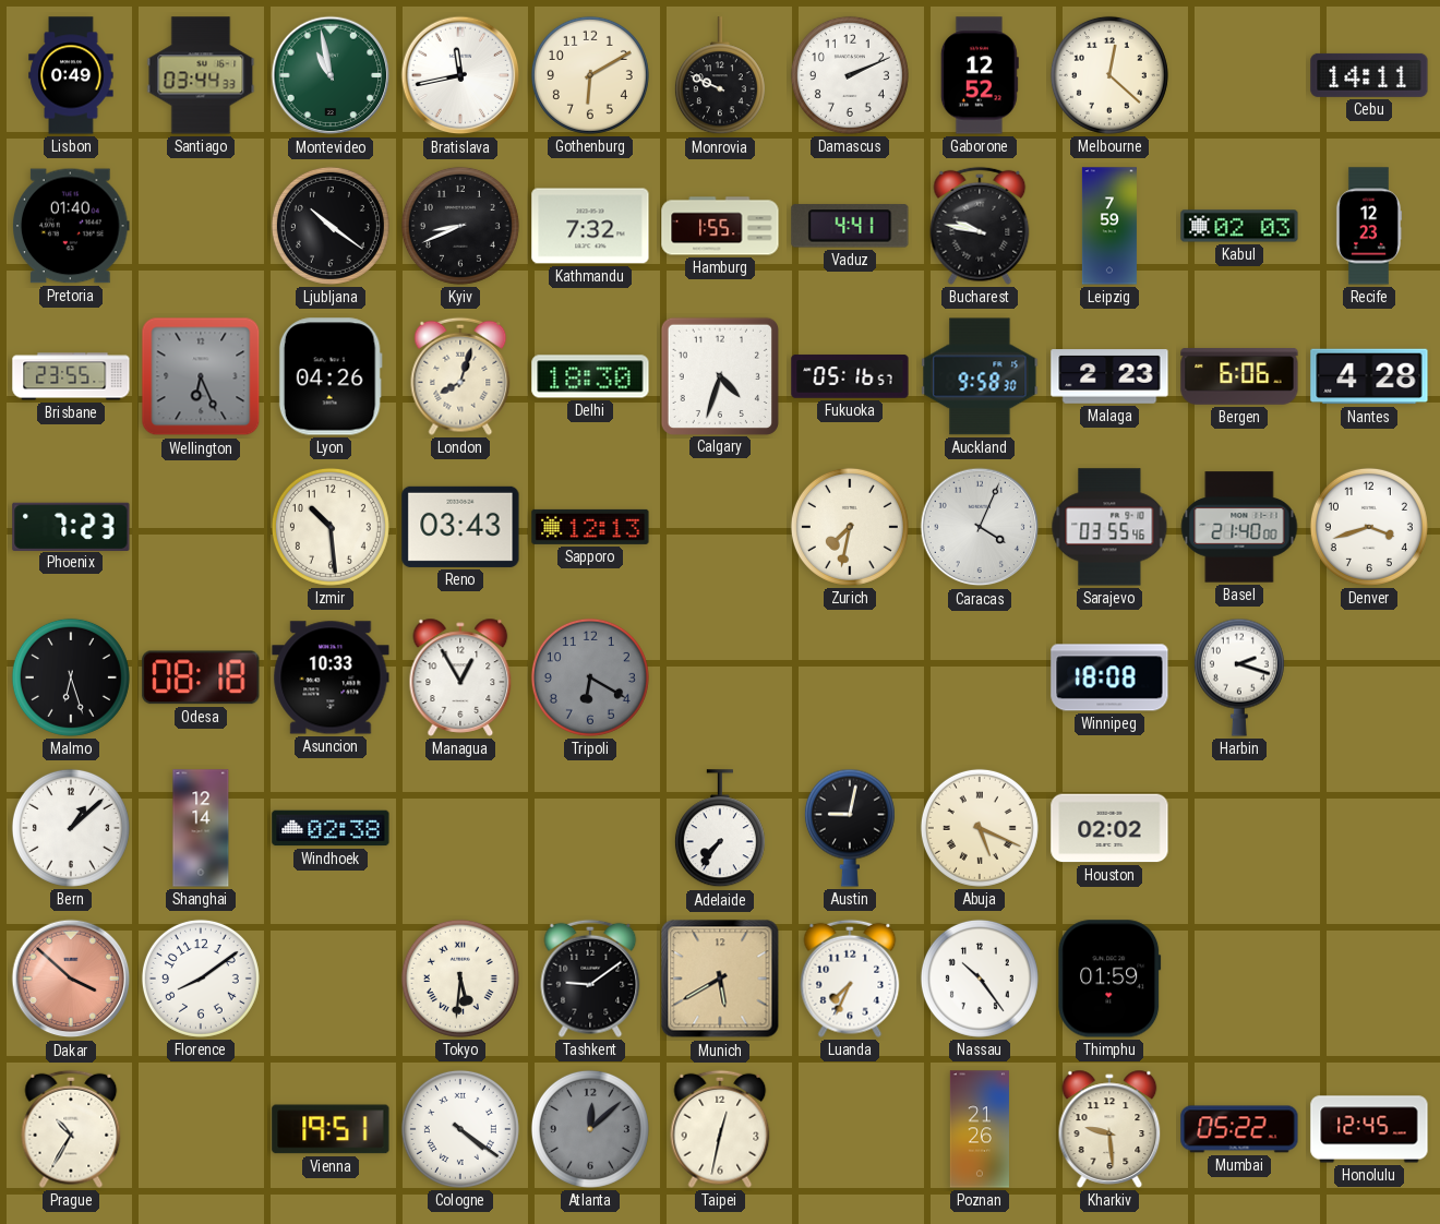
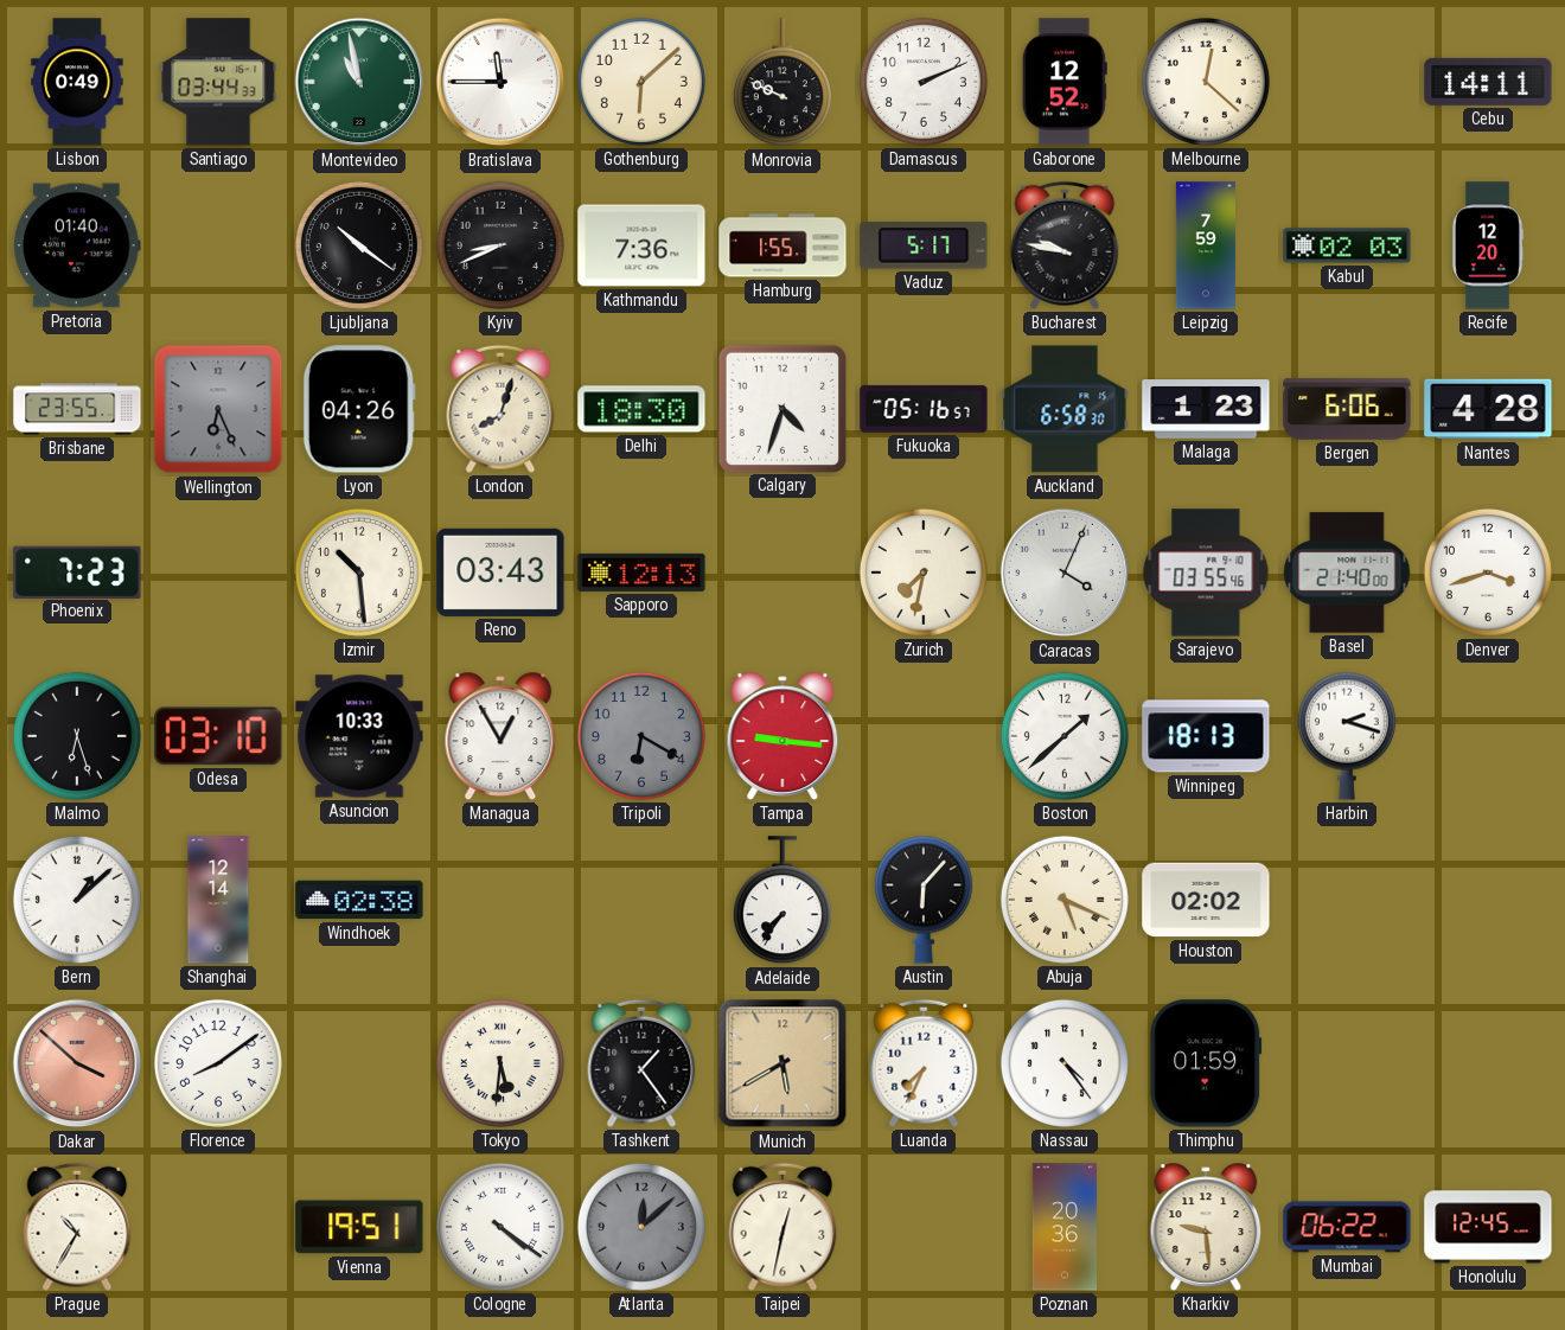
Bratislava: 11:43 -> 11:45 (500, 82)
Gothenburg: 6:10 -> 6:08 (641, 82)
Kathmandu: 7:32 -> 7:36 (641, 245)
Vaduz: 4:41 -> 5:17 (924, 245)
Recife: 12:23 -> 12:20 (1488, 245)
Auckland: 9:58 -> 6:58 (1065, 409)
Malaga: 2:23 -> 1:23 (1206, 409)
Odesa: 08:18 -> 03:10 (218, 736)
Tampa: none -> 9:16 (782, 736)
Boston: none -> 1:38 (1065, 736)
Winnipeg: 18:08 -> 18:13 (1206, 736)
Austin: 9:02 -> 6:07 (924, 900)
Tashkent: 9:09 -> 1:24 (641, 1063)
Nassau: 10:24 -> 4:24 (1065, 1063)
Poznan: 21:26 -> 20:36 (1065, 1227)
Mumbai: 05:22 -> 06:22 (1347, 1227)
